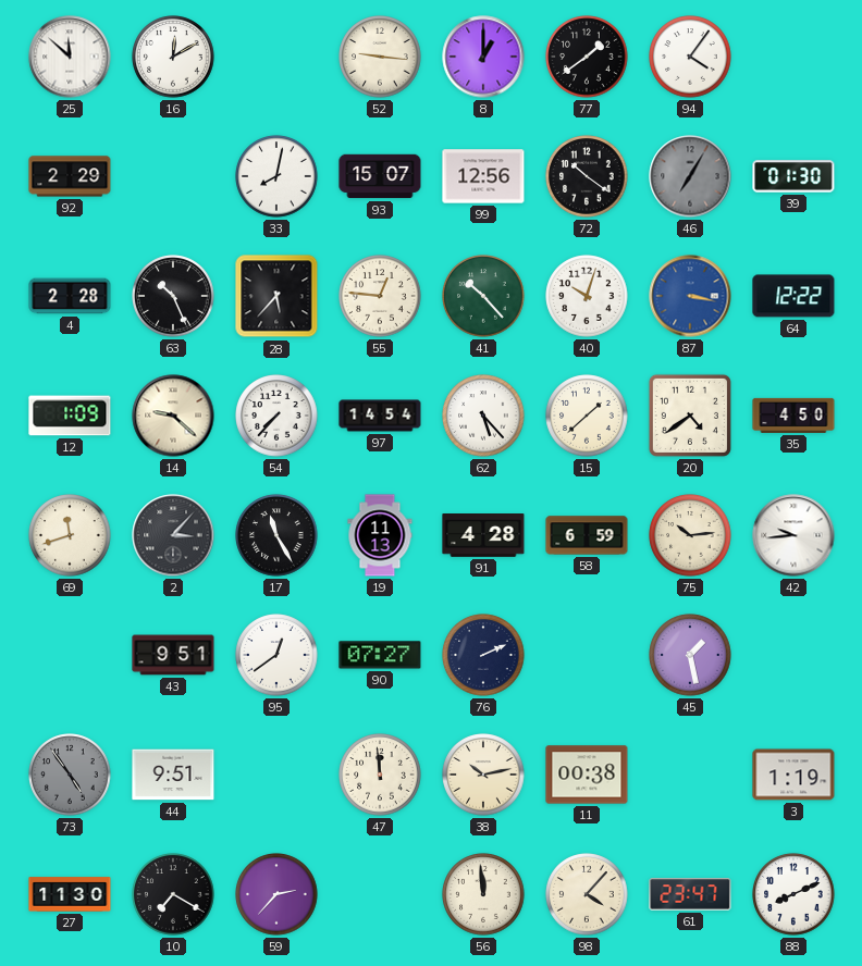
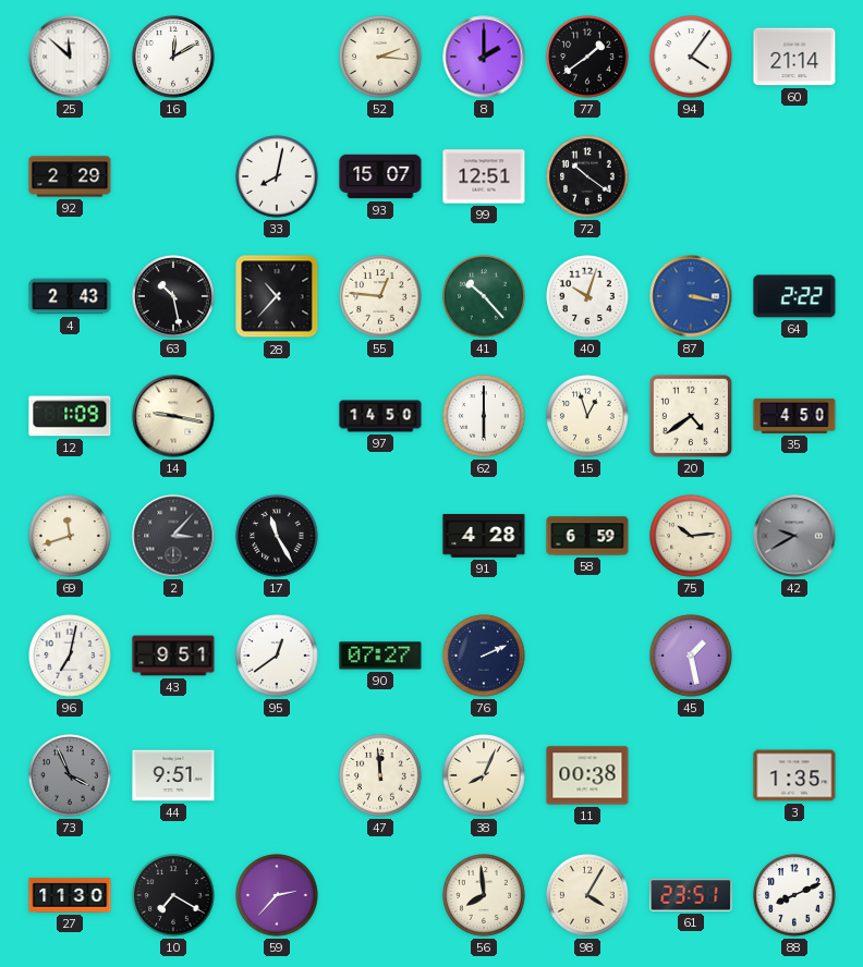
52: 9:16 -> 2:16 (380, 57)
8: 1:00 -> 2:00 (484, 57)
60: none -> 21:14 (794, 57)
99: 12:56 -> 12:51 (484, 176)
46: 7:05 -> none (690, 176)
39: 01:30 -> none (793, 176)
4: 2:28 -> 2:43 (70, 296)
63: 10:26 -> 10:28 (173, 296)
28: 5:37 -> 10:37 (277, 296)
64: 12:22 -> 2:22 (794, 296)
14: 9:22 -> 9:17 (173, 416)
54: 7:37 -> none (276, 416)
97: 14:54 -> 14:50 (380, 416)
62: 5:23 -> 6:00 (484, 416)
15: 1:38 -> 12:57 (587, 416)
19: 11:13 -> none (380, 535)
42: 9:44 -> 9:40 (794, 536)
42 dial: white -> grey (794, 536)
96: none -> 7:02 (70, 656)
73: 4:54 -> 3:56 (70, 775)
38: 10:13 -> 8:04 (484, 775)
3: 1:19 -> 1:35 (794, 775)
56: 11:59 -> 7:59 (484, 895)
98: 4:07 -> 4:05 (587, 895)
61: 23:47 -> 23:51 (691, 895)
